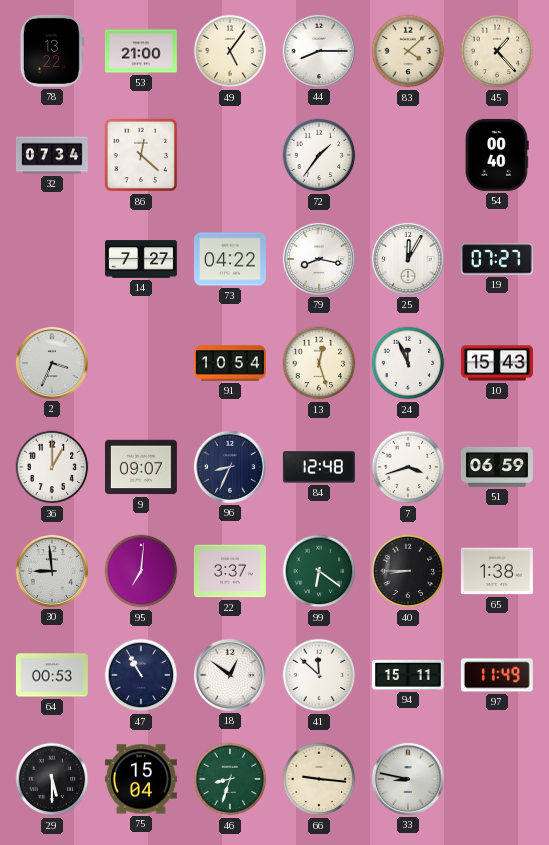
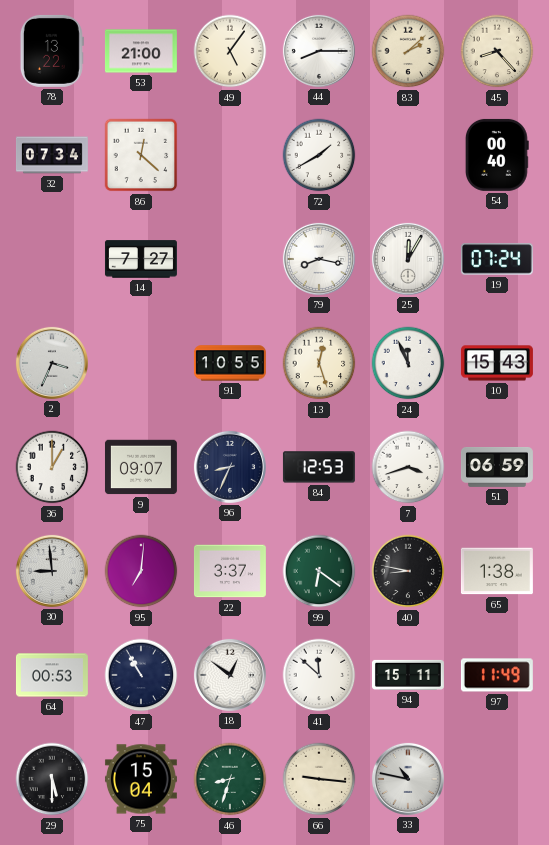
83: 4:08 -> 2:08 (408, 51)
45: 1:23 -> 8:23 (497, 51)
72: 1:36 -> 1:40 (319, 155)
73: 04:22 -> none (230, 259)
19: 07:27 -> 07:24 (497, 259)
91: 10:54 -> 10:55 (230, 363)
84: 12:48 -> 12:53 (319, 467)
40: 8:45 -> 8:47 (408, 571)
33: 8:47 -> 10:47 (408, 779)
